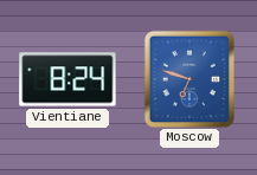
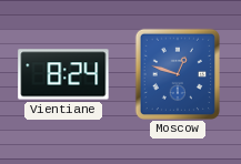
Moscow: 6:48 -> 12:48 (177, 73)
